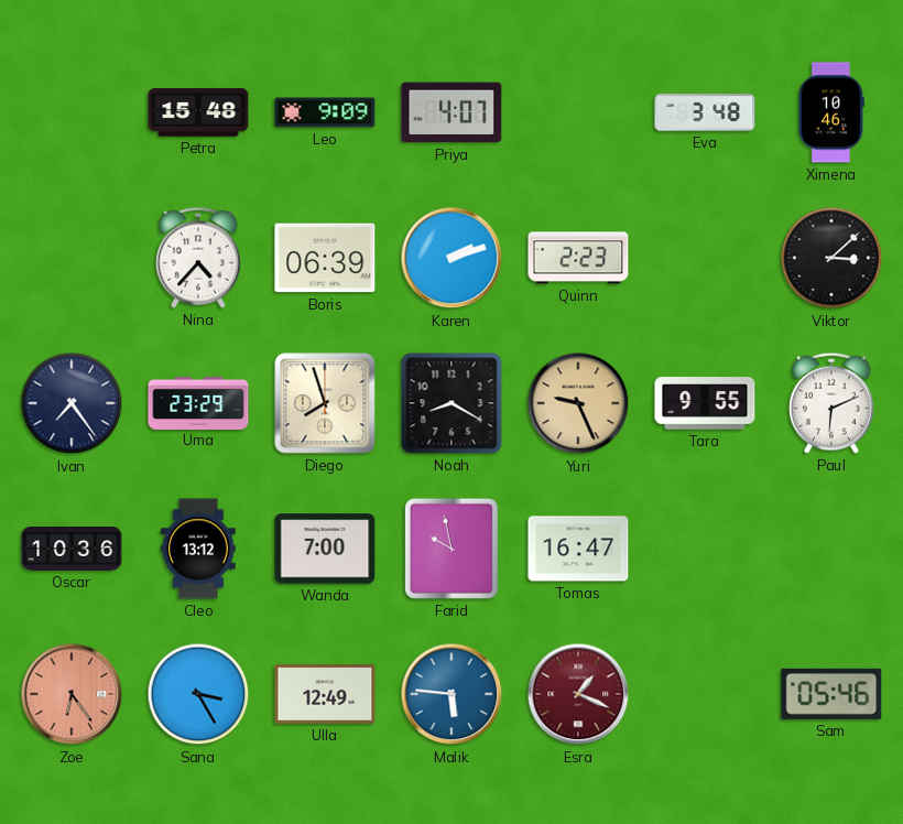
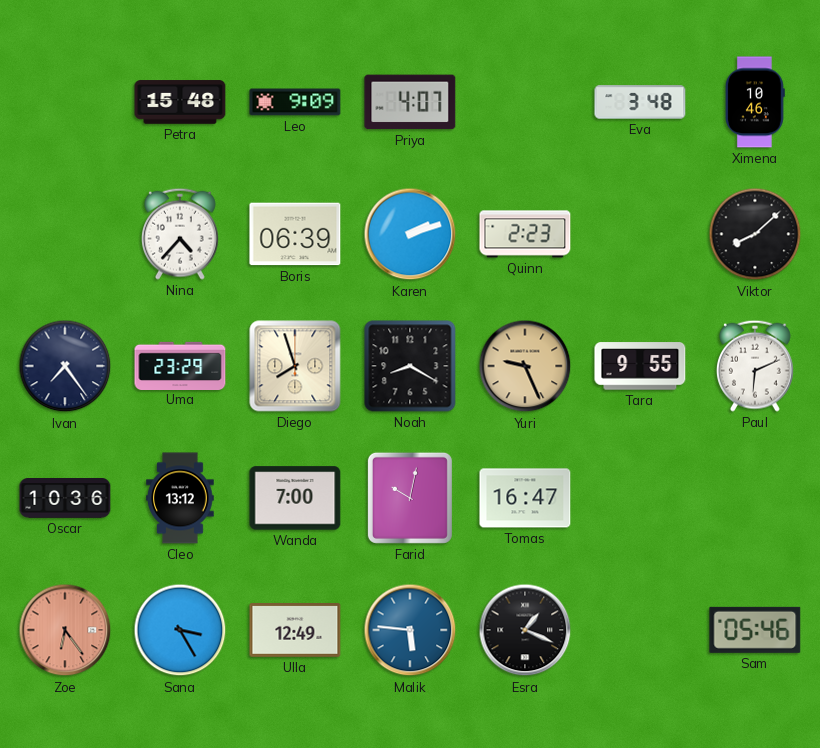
Viktor: 3:08 -> 8:08 (755, 234)
Farid: 9:58 -> 10:02 (410, 498)
Esra dial: burgundy -> black (525, 630)
